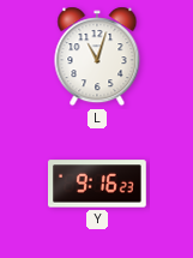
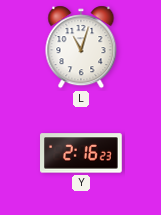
Y: 9:16 -> 2:16 (82, 153)
